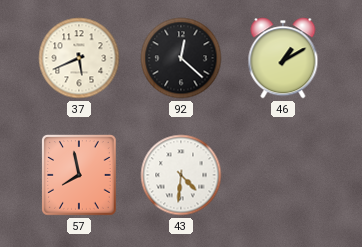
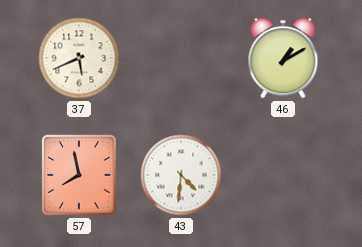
92: 12:22 -> none (181, 58)
